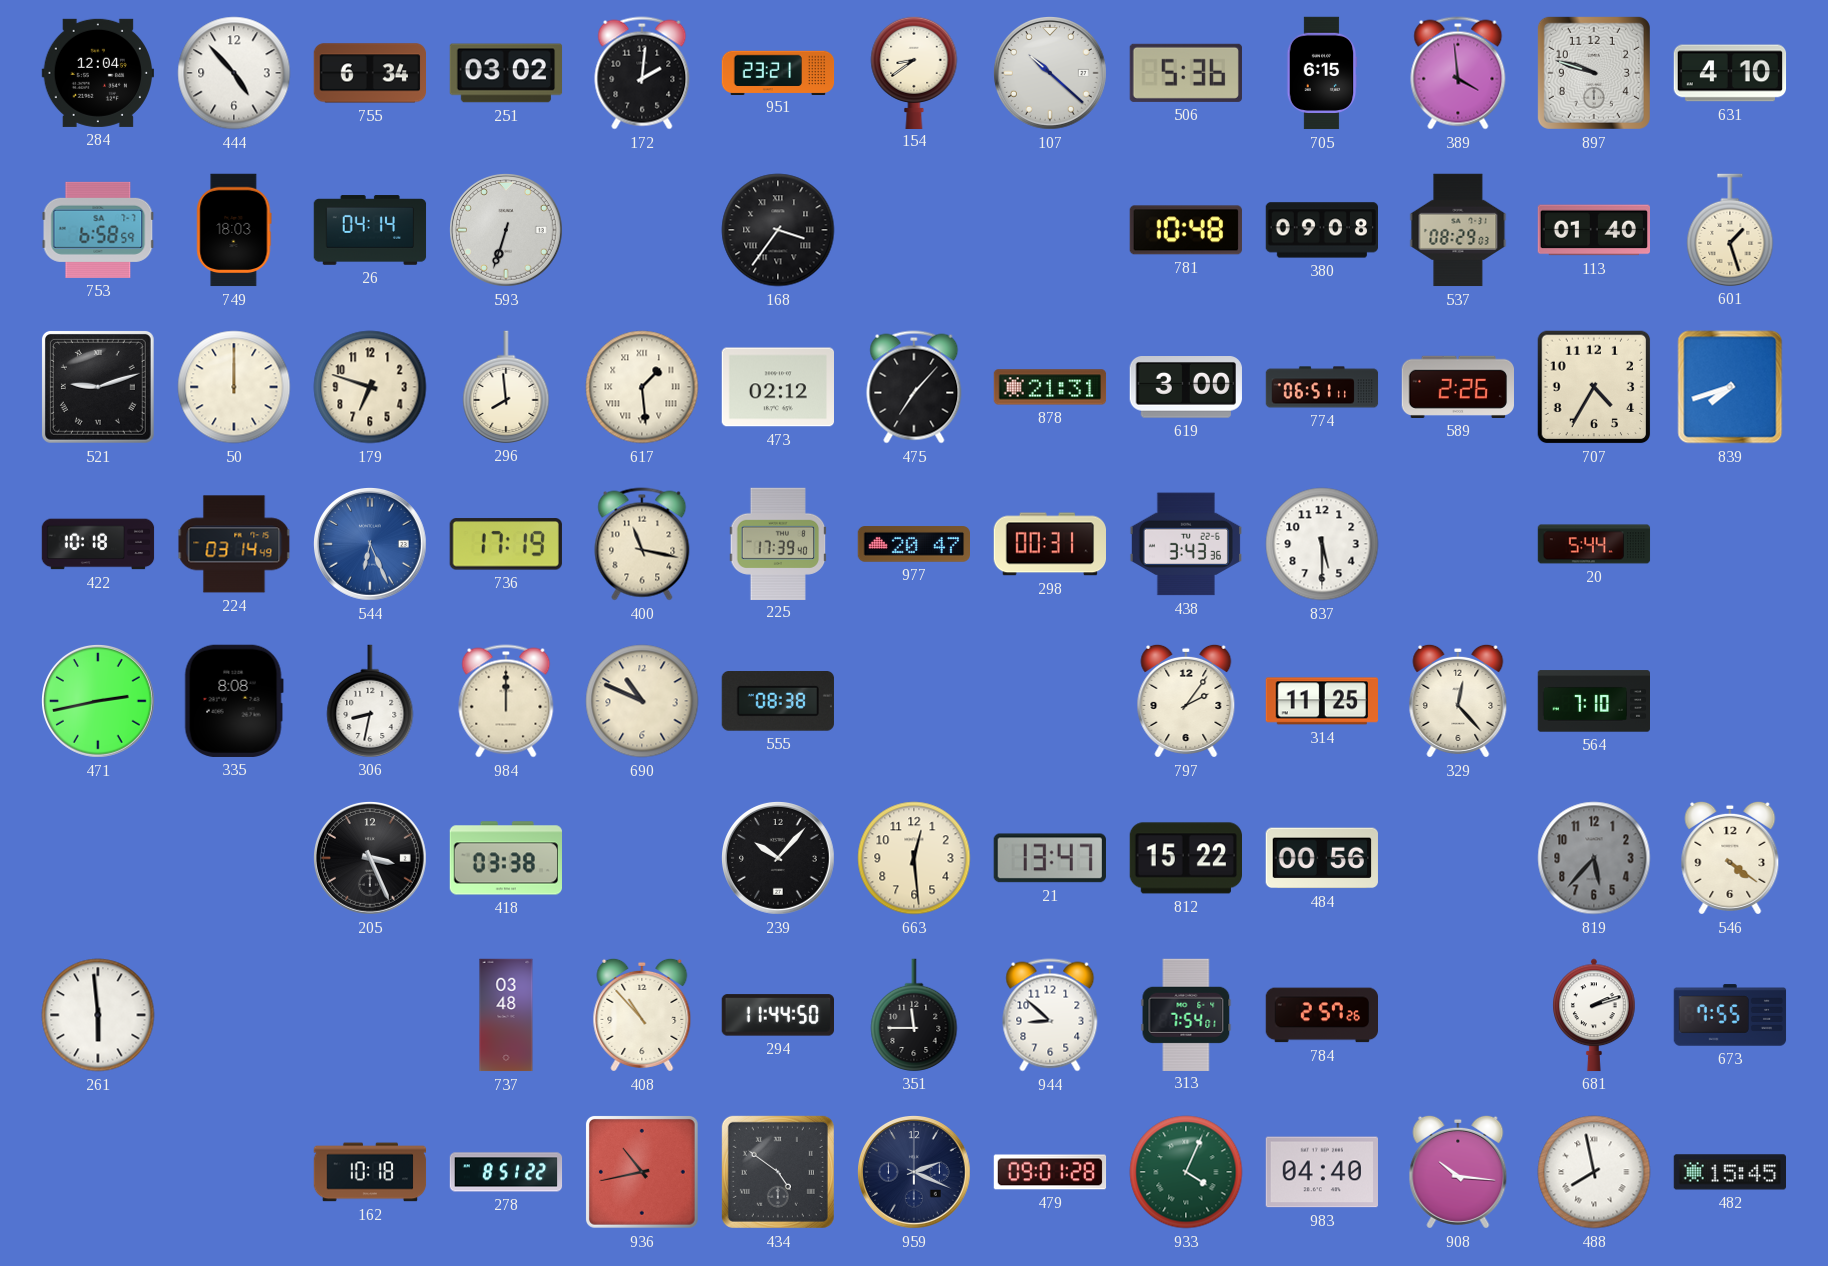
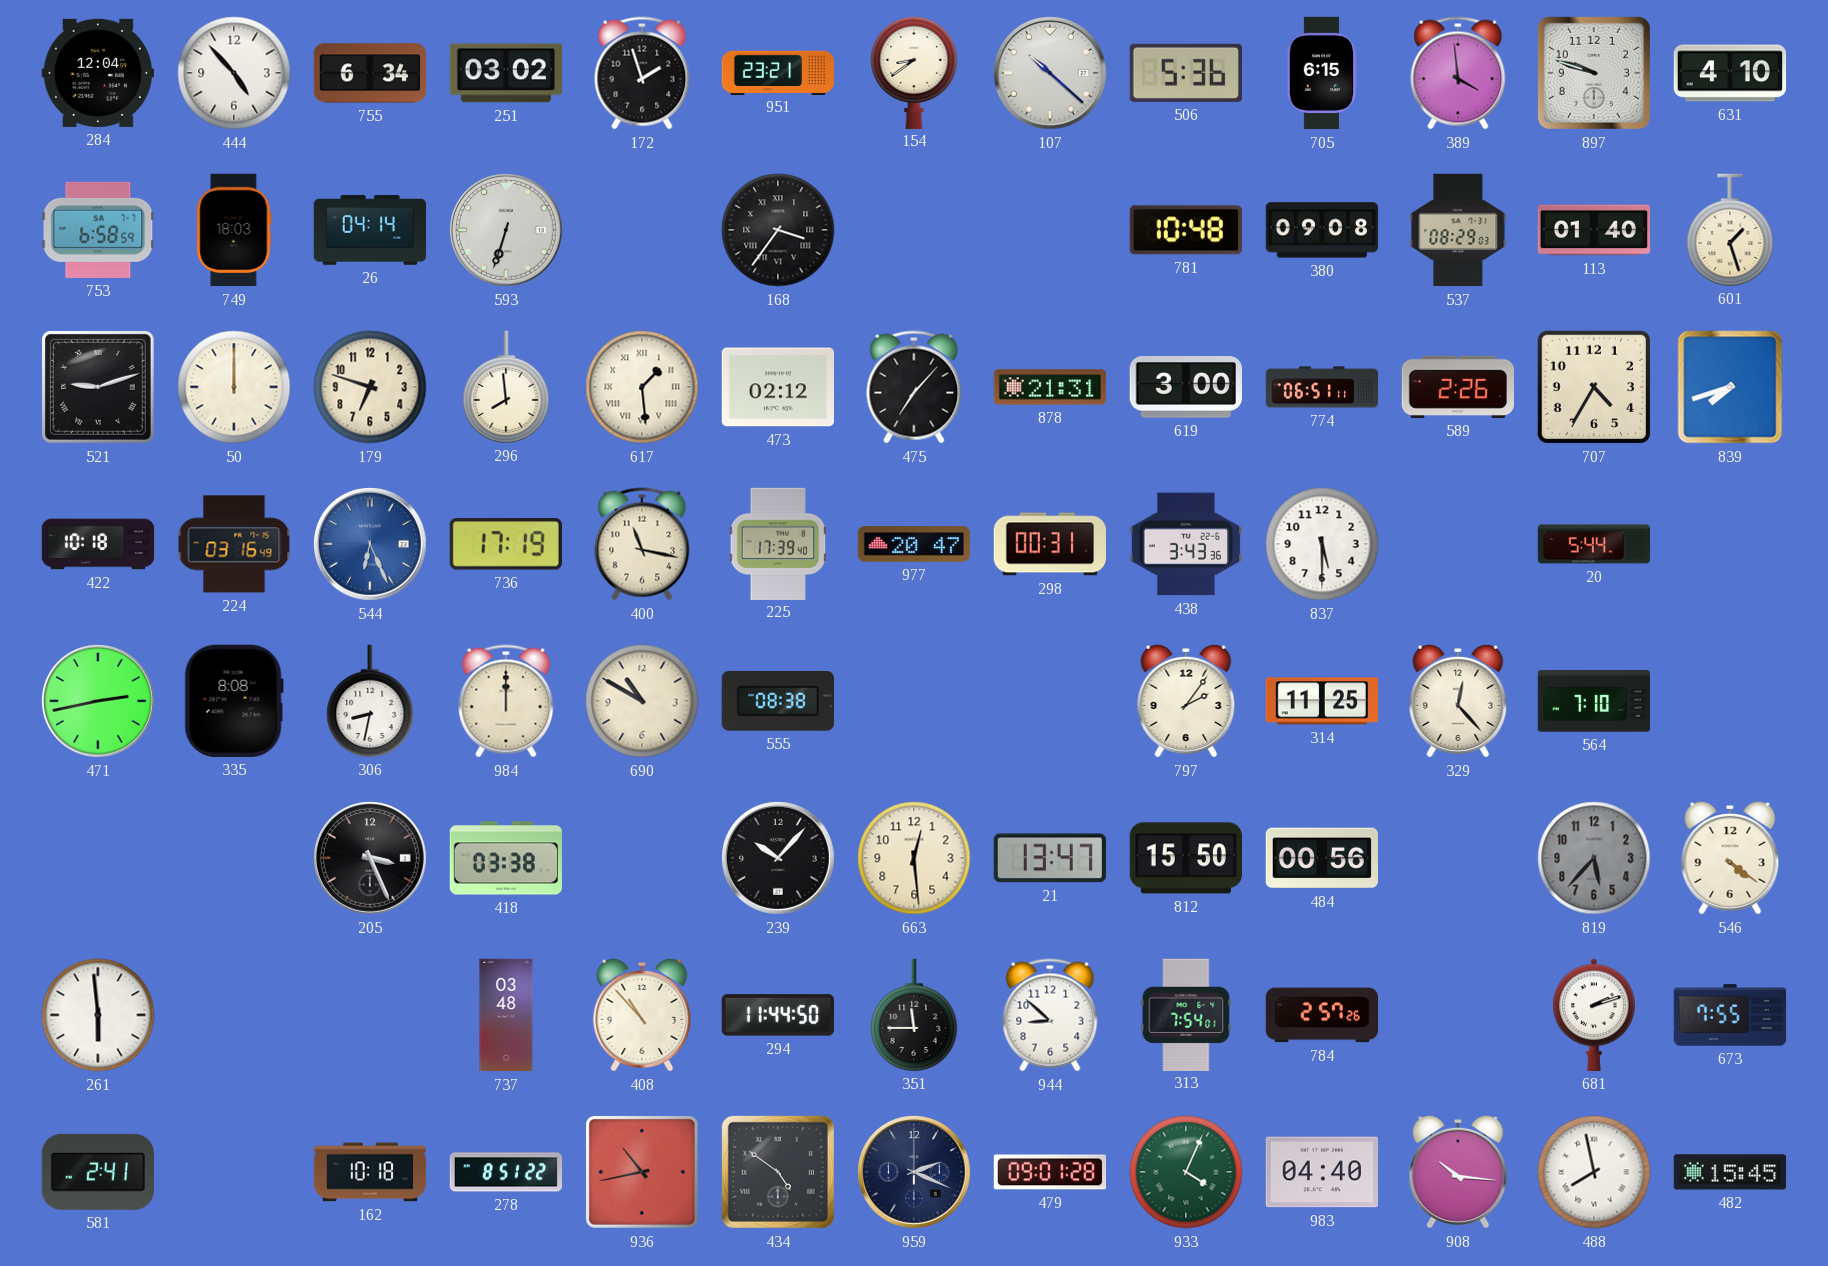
172: 2:01 -> 1:57 (642, 73)
224: 03:14 -> 03:16 (234, 544)
690: 10:49 -> 10:50 (642, 701)
812: 15:22 -> 15:50 (1185, 858)
581: none -> 2:41 (98, 1172)
